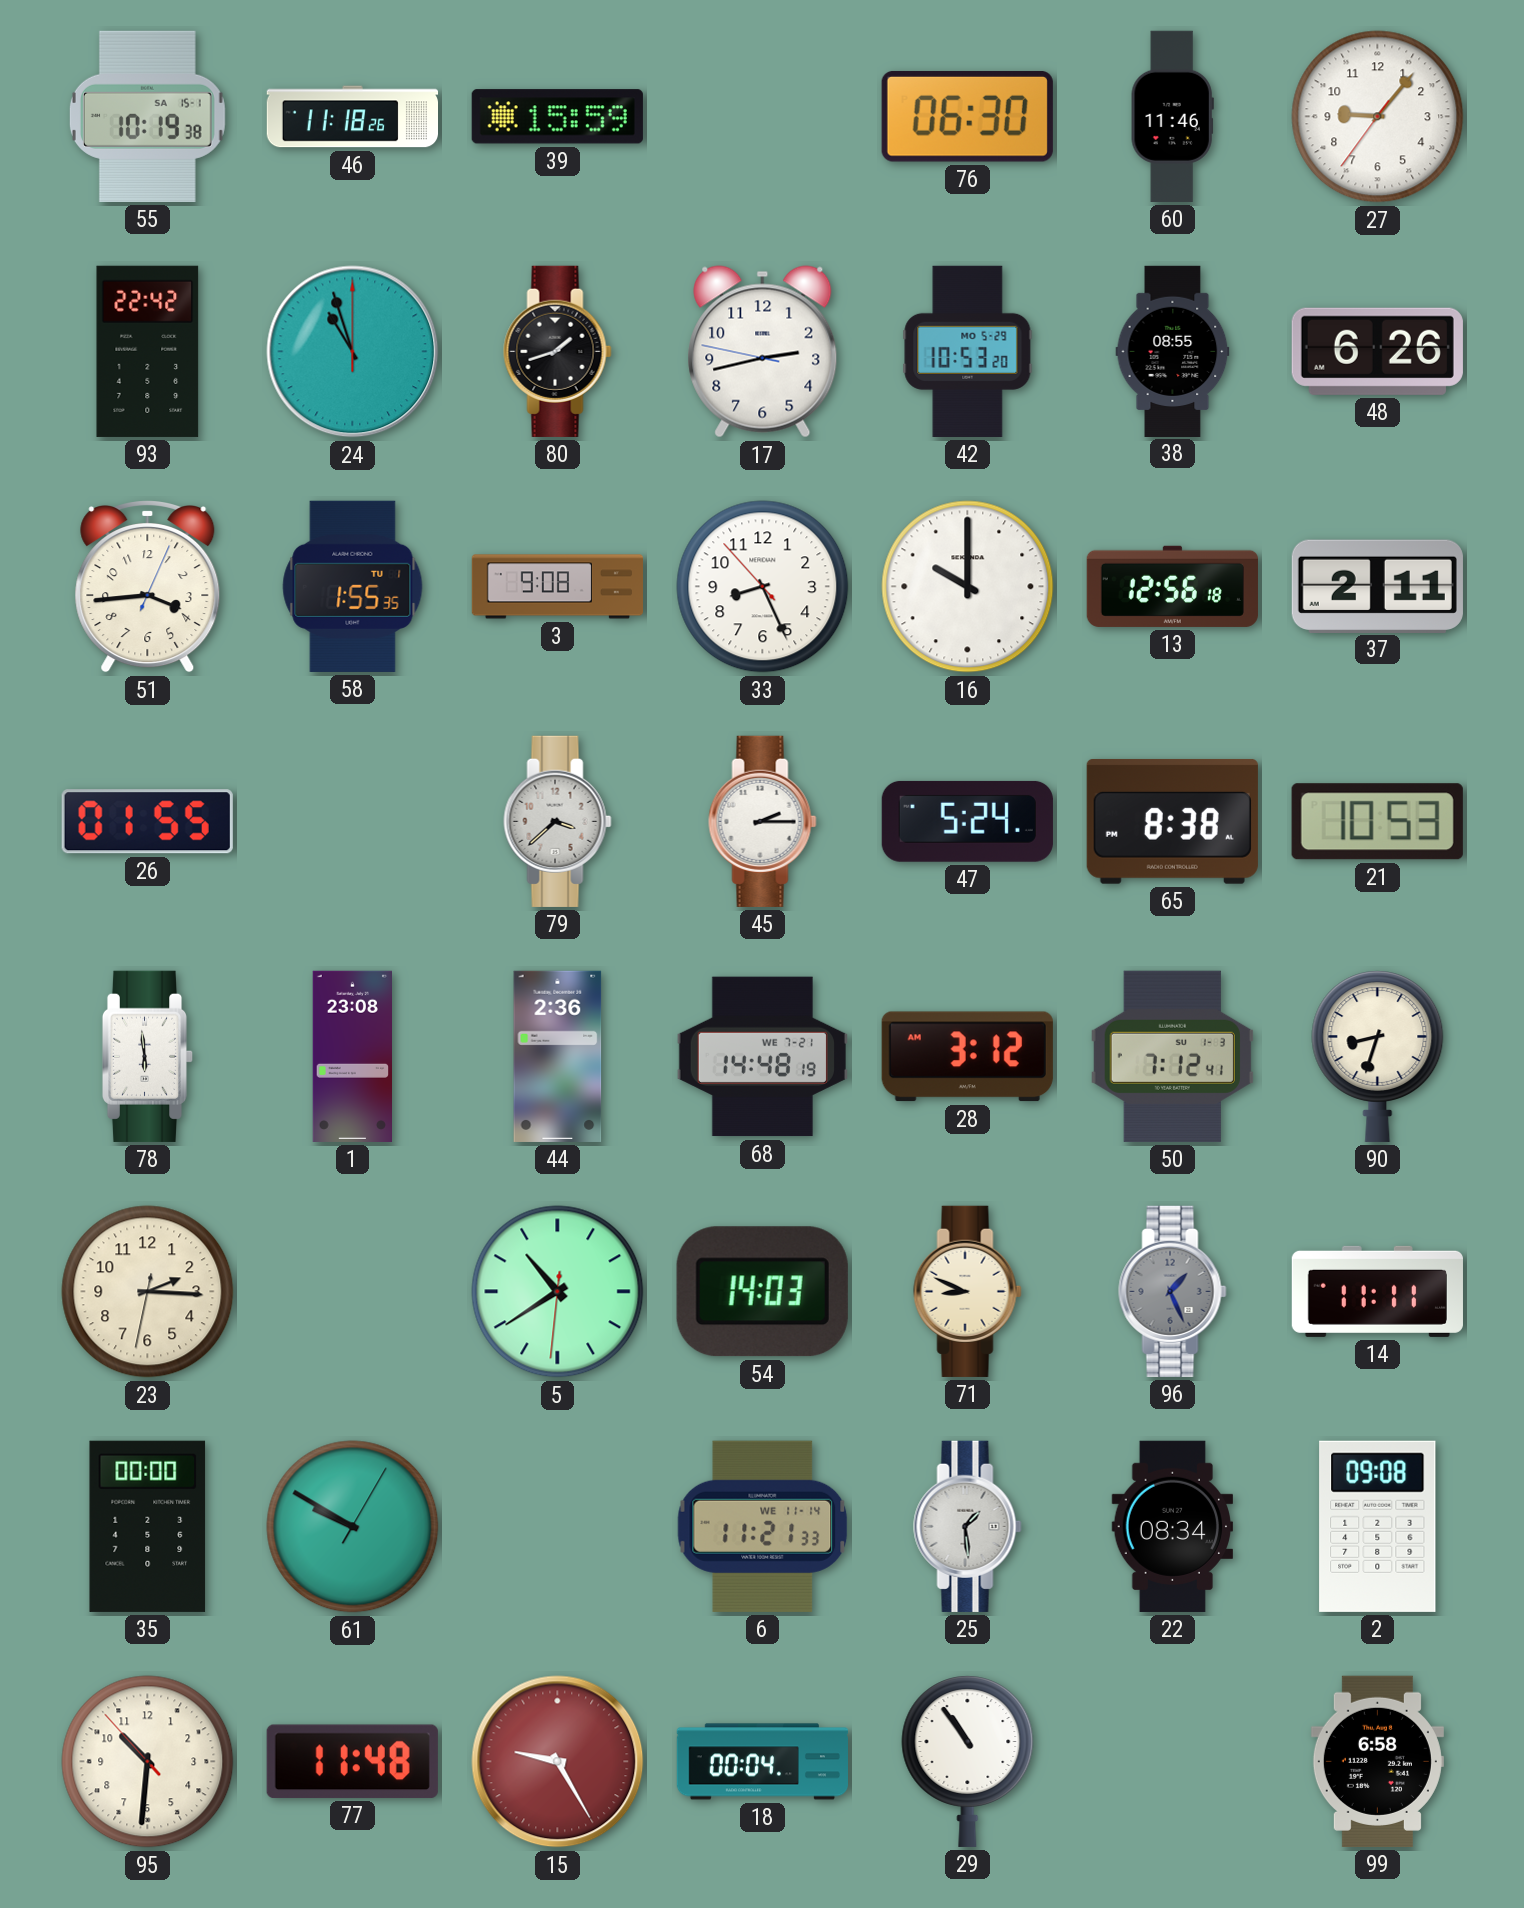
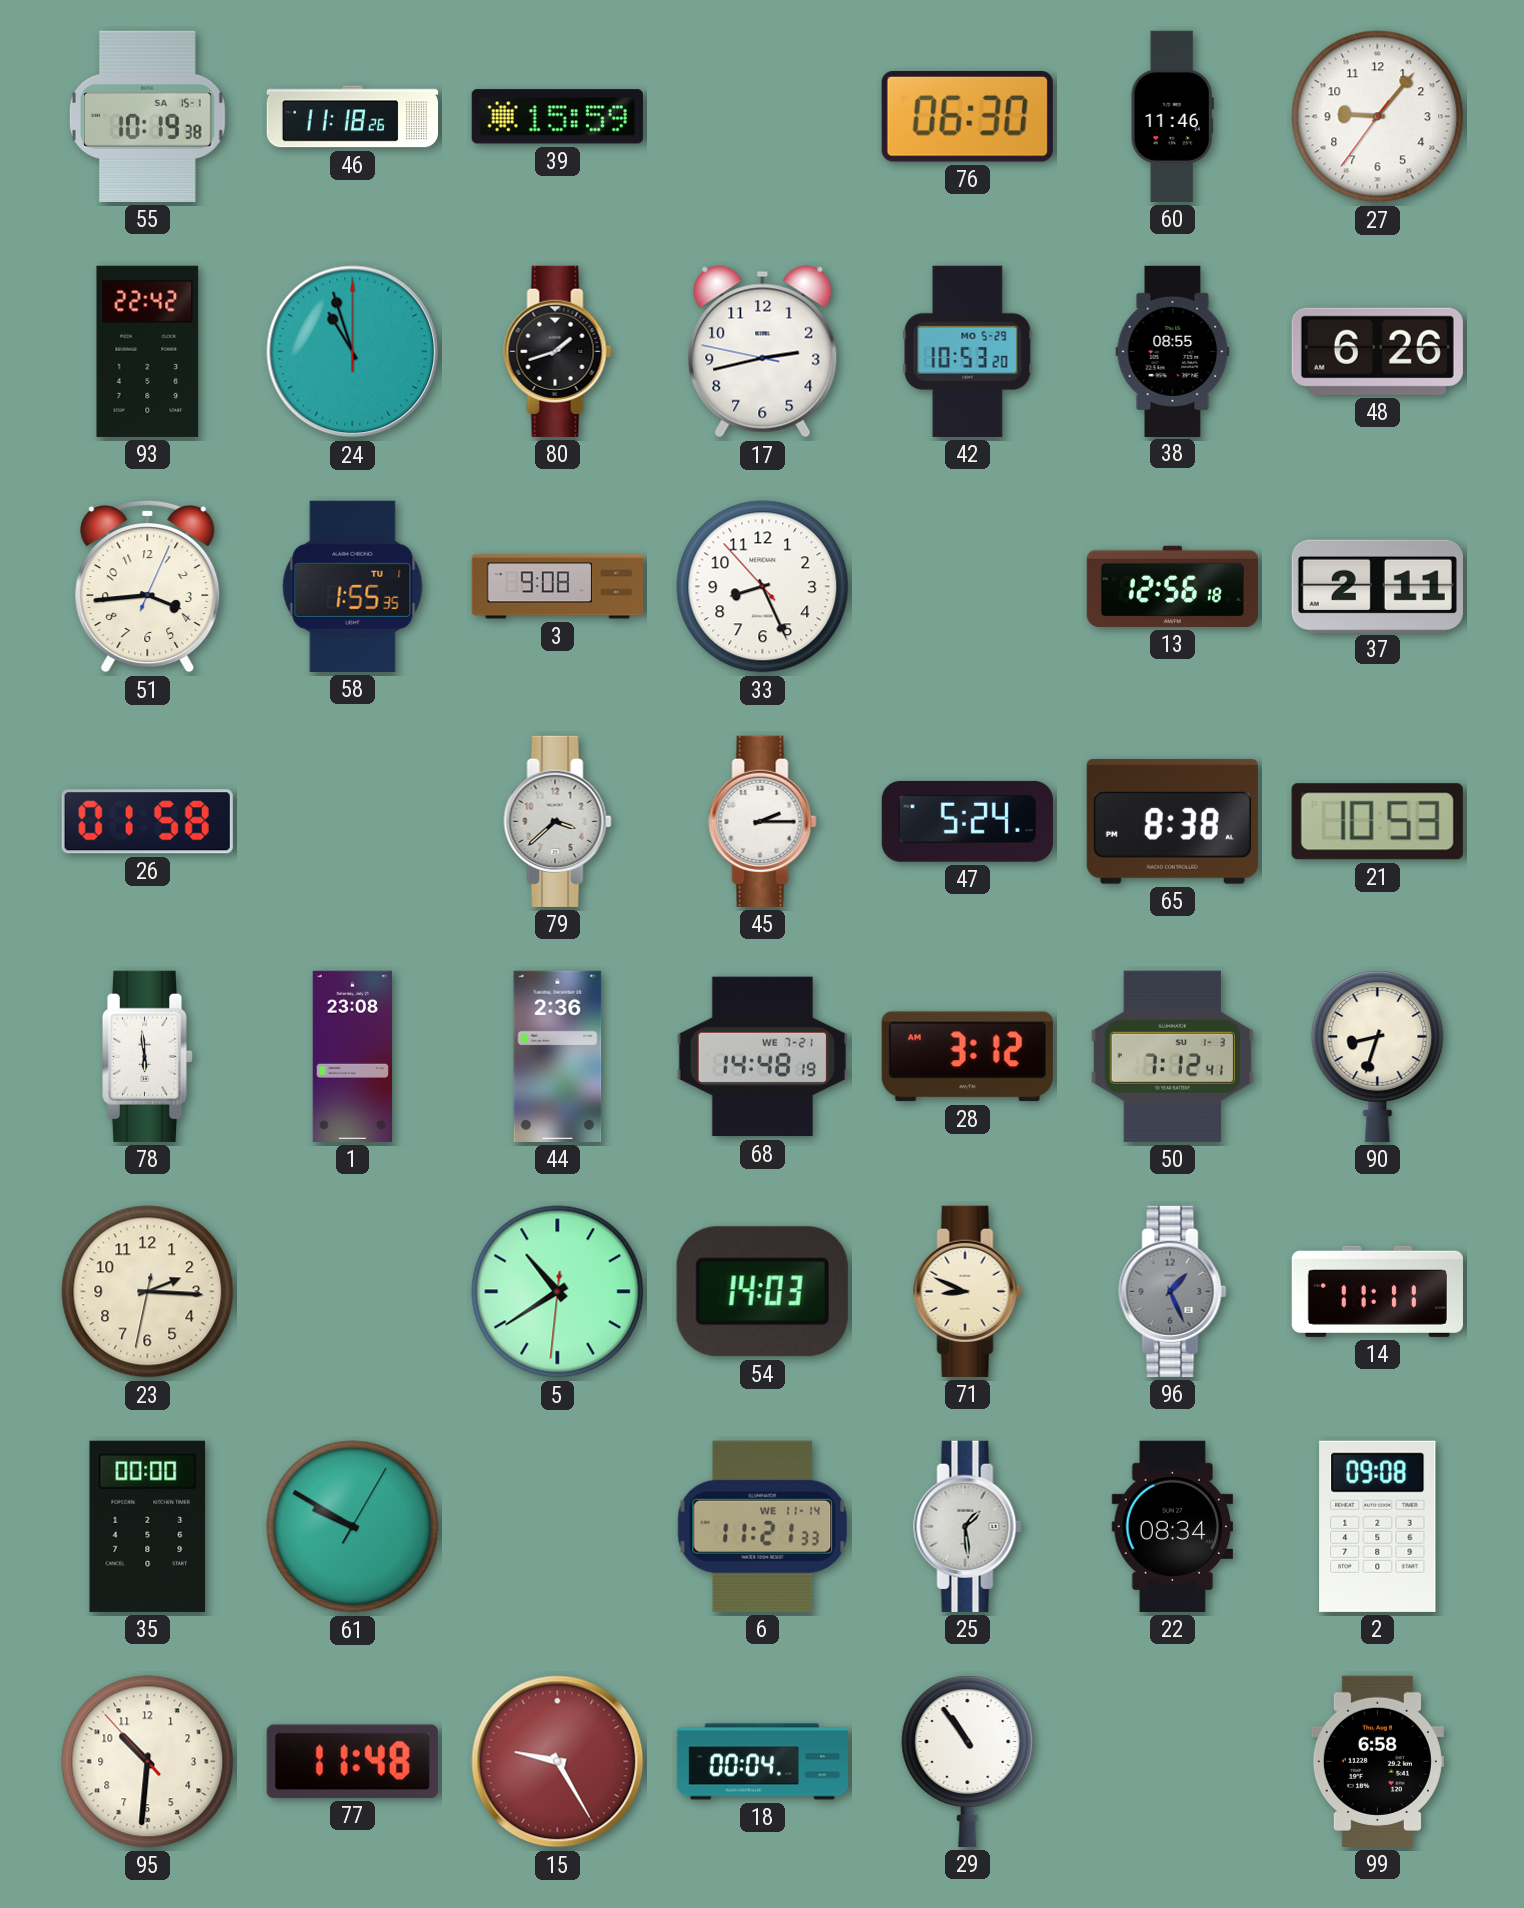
16: 10:00 -> none (968, 587)
26: 01:55 -> 01:58 (147, 822)
